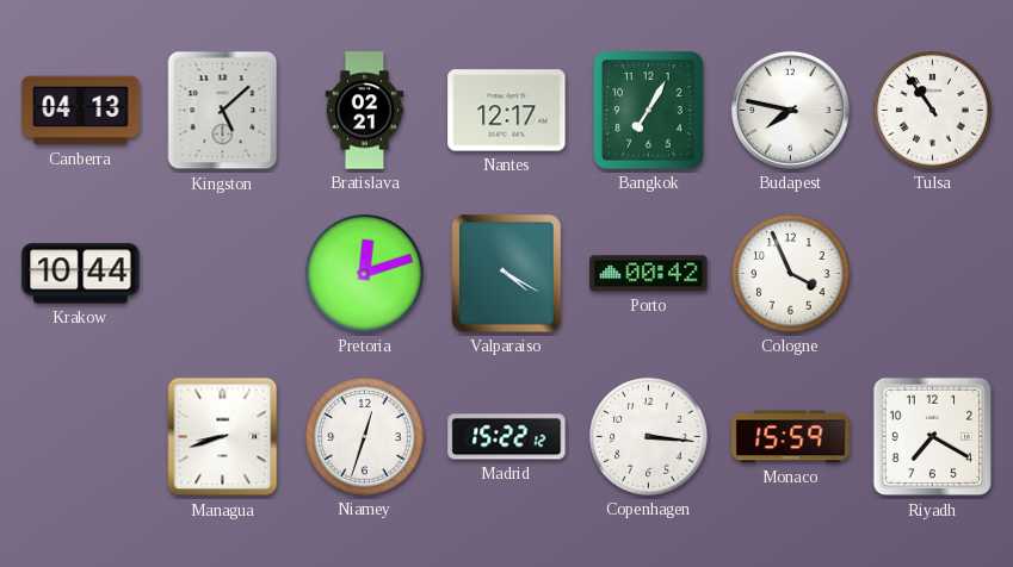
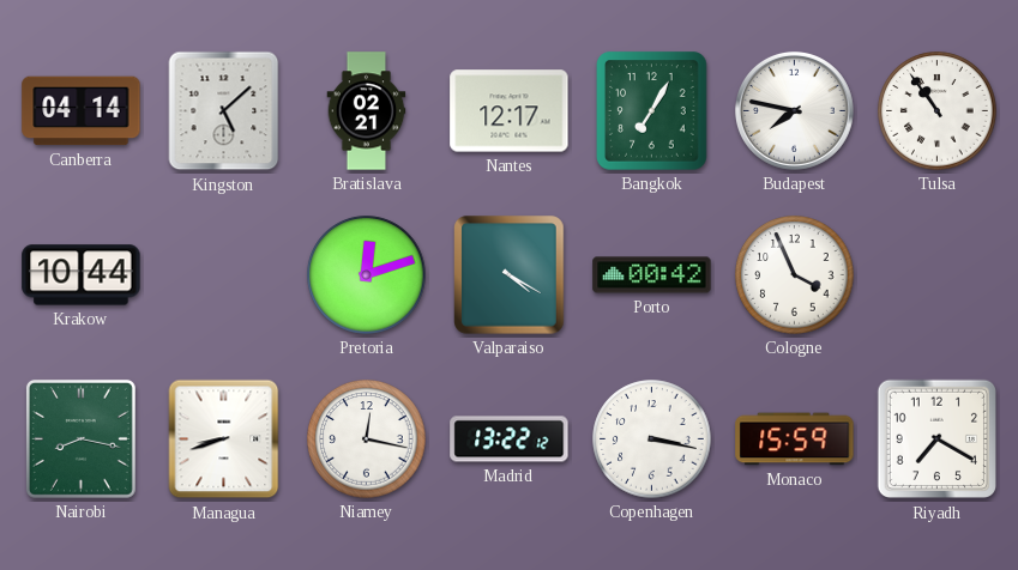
Canberra: 04:13 -> 04:14 (82, 111)
Nairobi: none -> 8:17 (80, 438)
Niamey: 12:33 -> 12:17 (367, 439)
Madrid: 15:22 -> 13:22 (510, 439)
Copenhagen: 3:16 -> 3:17 (652, 439)
